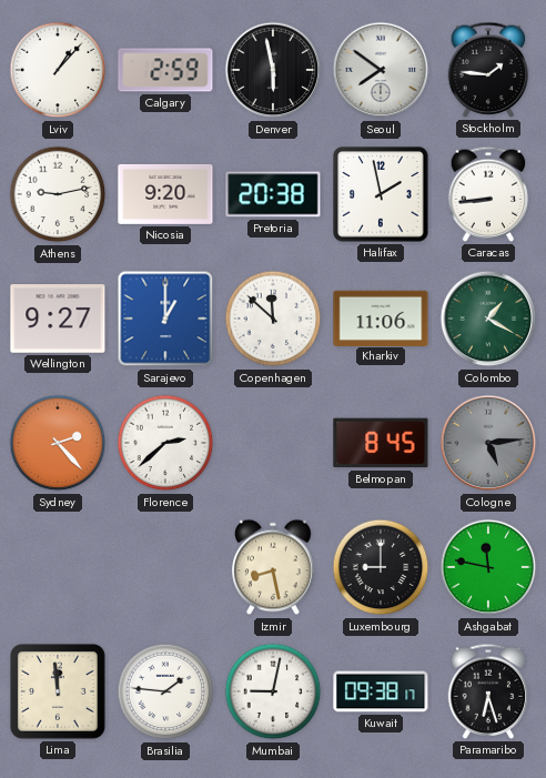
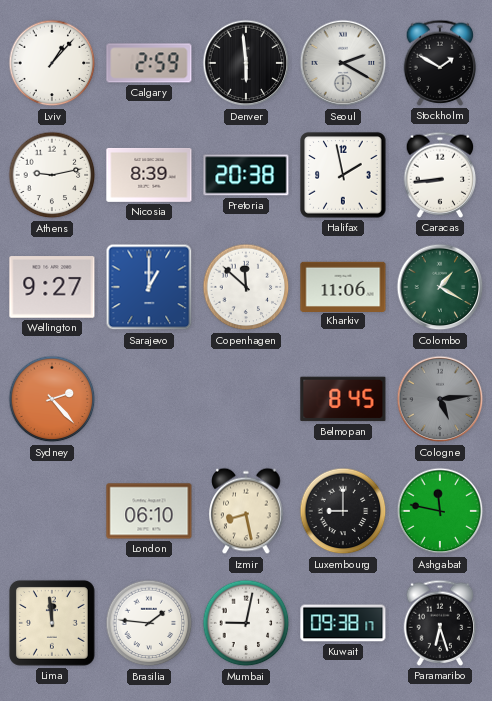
Denver: 5:58 -> 5:59 (246, 63)
Seoul: 7:51 -> 2:20 (343, 63)
Stockholm: 1:46 -> 1:50 (440, 63)
Nicosia: 9:20 -> 8:39 (149, 175)
Florence: 2:38 -> none (165, 443)
London: none -> 06:10 (149, 511)
